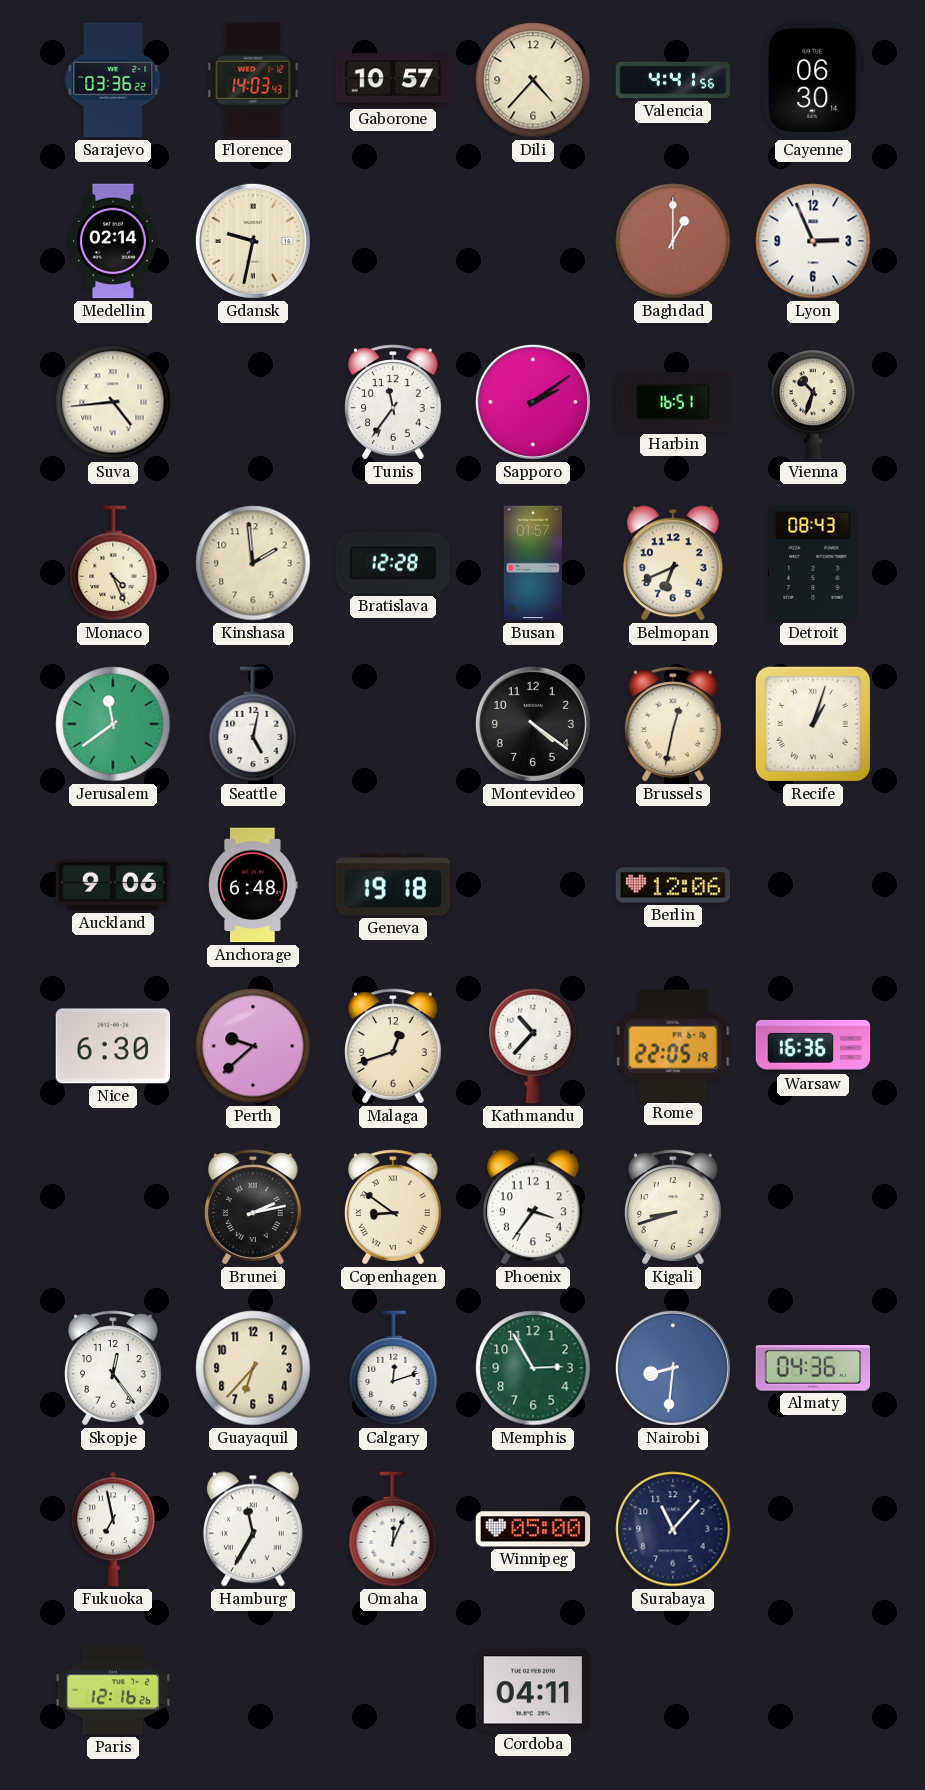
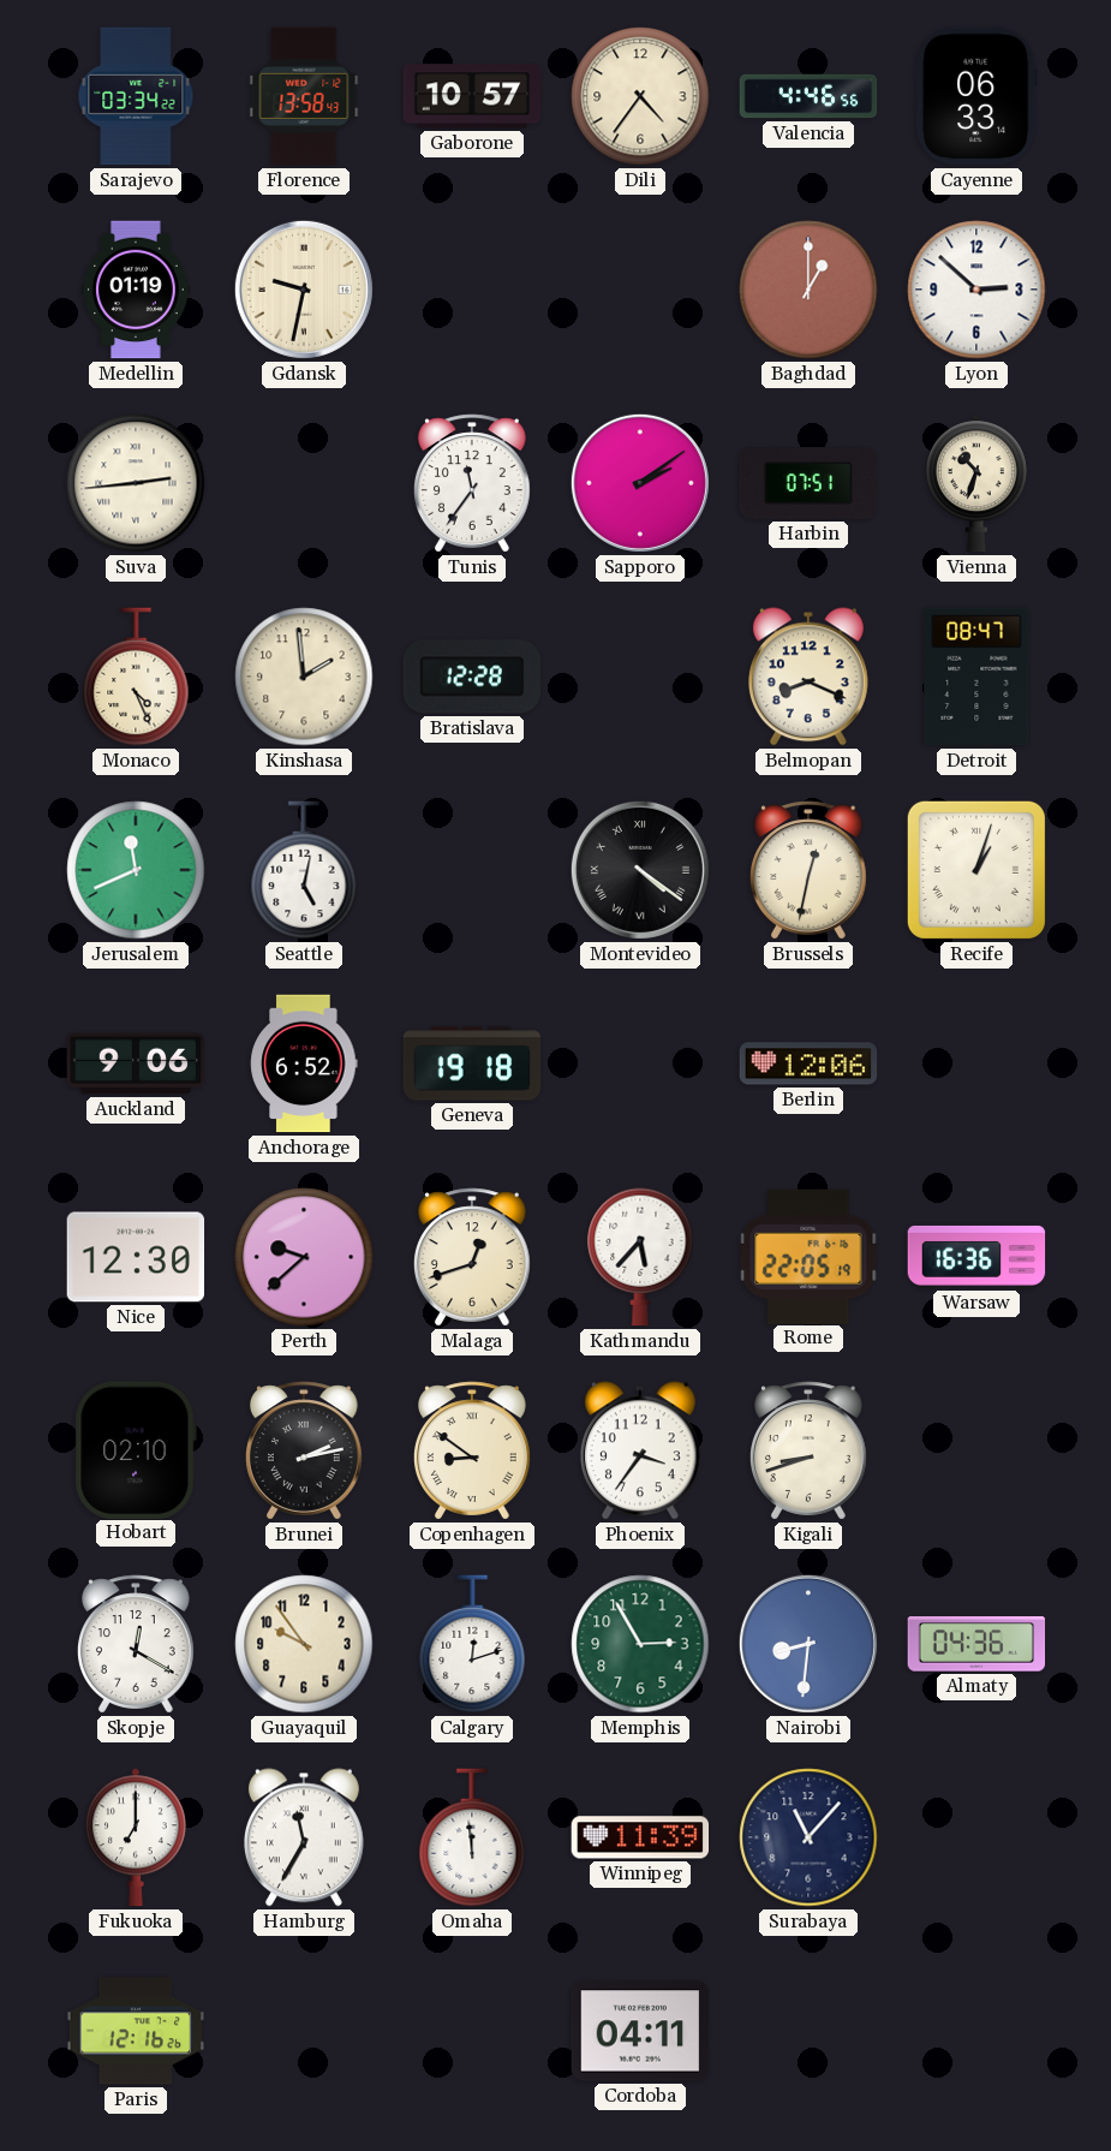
Sarajevo: 03:36 -> 03:34 (136, 96)
Florence: 14:03 -> 13:58 (304, 96)
Dili: 4:37 -> 4:36 (640, 96)
Valencia: 4:41 -> 4:46 (808, 96)
Cayenne: 06:30 -> 06:33 (976, 96)
Medellin: 02:14 -> 01:19 (136, 290)
Lyon: 2:56 -> 2:52 (976, 290)
Suva: 4:44 -> 2:44 (136, 483)
Harbin: 16:51 -> 07:51 (808, 483)
Busan: 01:57 -> none (533, 563)
Belmopan: 6:41 -> 8:19 (808, 677)
Detroit: 08:43 -> 08:47 (976, 677)
Jerusalem: 11:39 -> 11:41 (136, 870)
Montevideo numerals: Arabic -> Roman (640, 870)
Anchorage: 6:48 -> 6:52 (304, 1063)
Nice: 6:30 -> 12:30 (136, 1257)
Kathmandu: 10:37 -> 5:37 (640, 1257)
Hobart: none -> 02:10 (136, 1449)
Skopje: 12:24 -> 12:20 (136, 1644)
Guayaquil: 6:37 -> 9:54 (304, 1644)
Fukuoka: 6:58 -> 7:00 (137, 1837)
Omaha: 12:04 -> 11:59 (472, 1837)
Winnipeg: 05:00 -> 11:39 (640, 1837)
